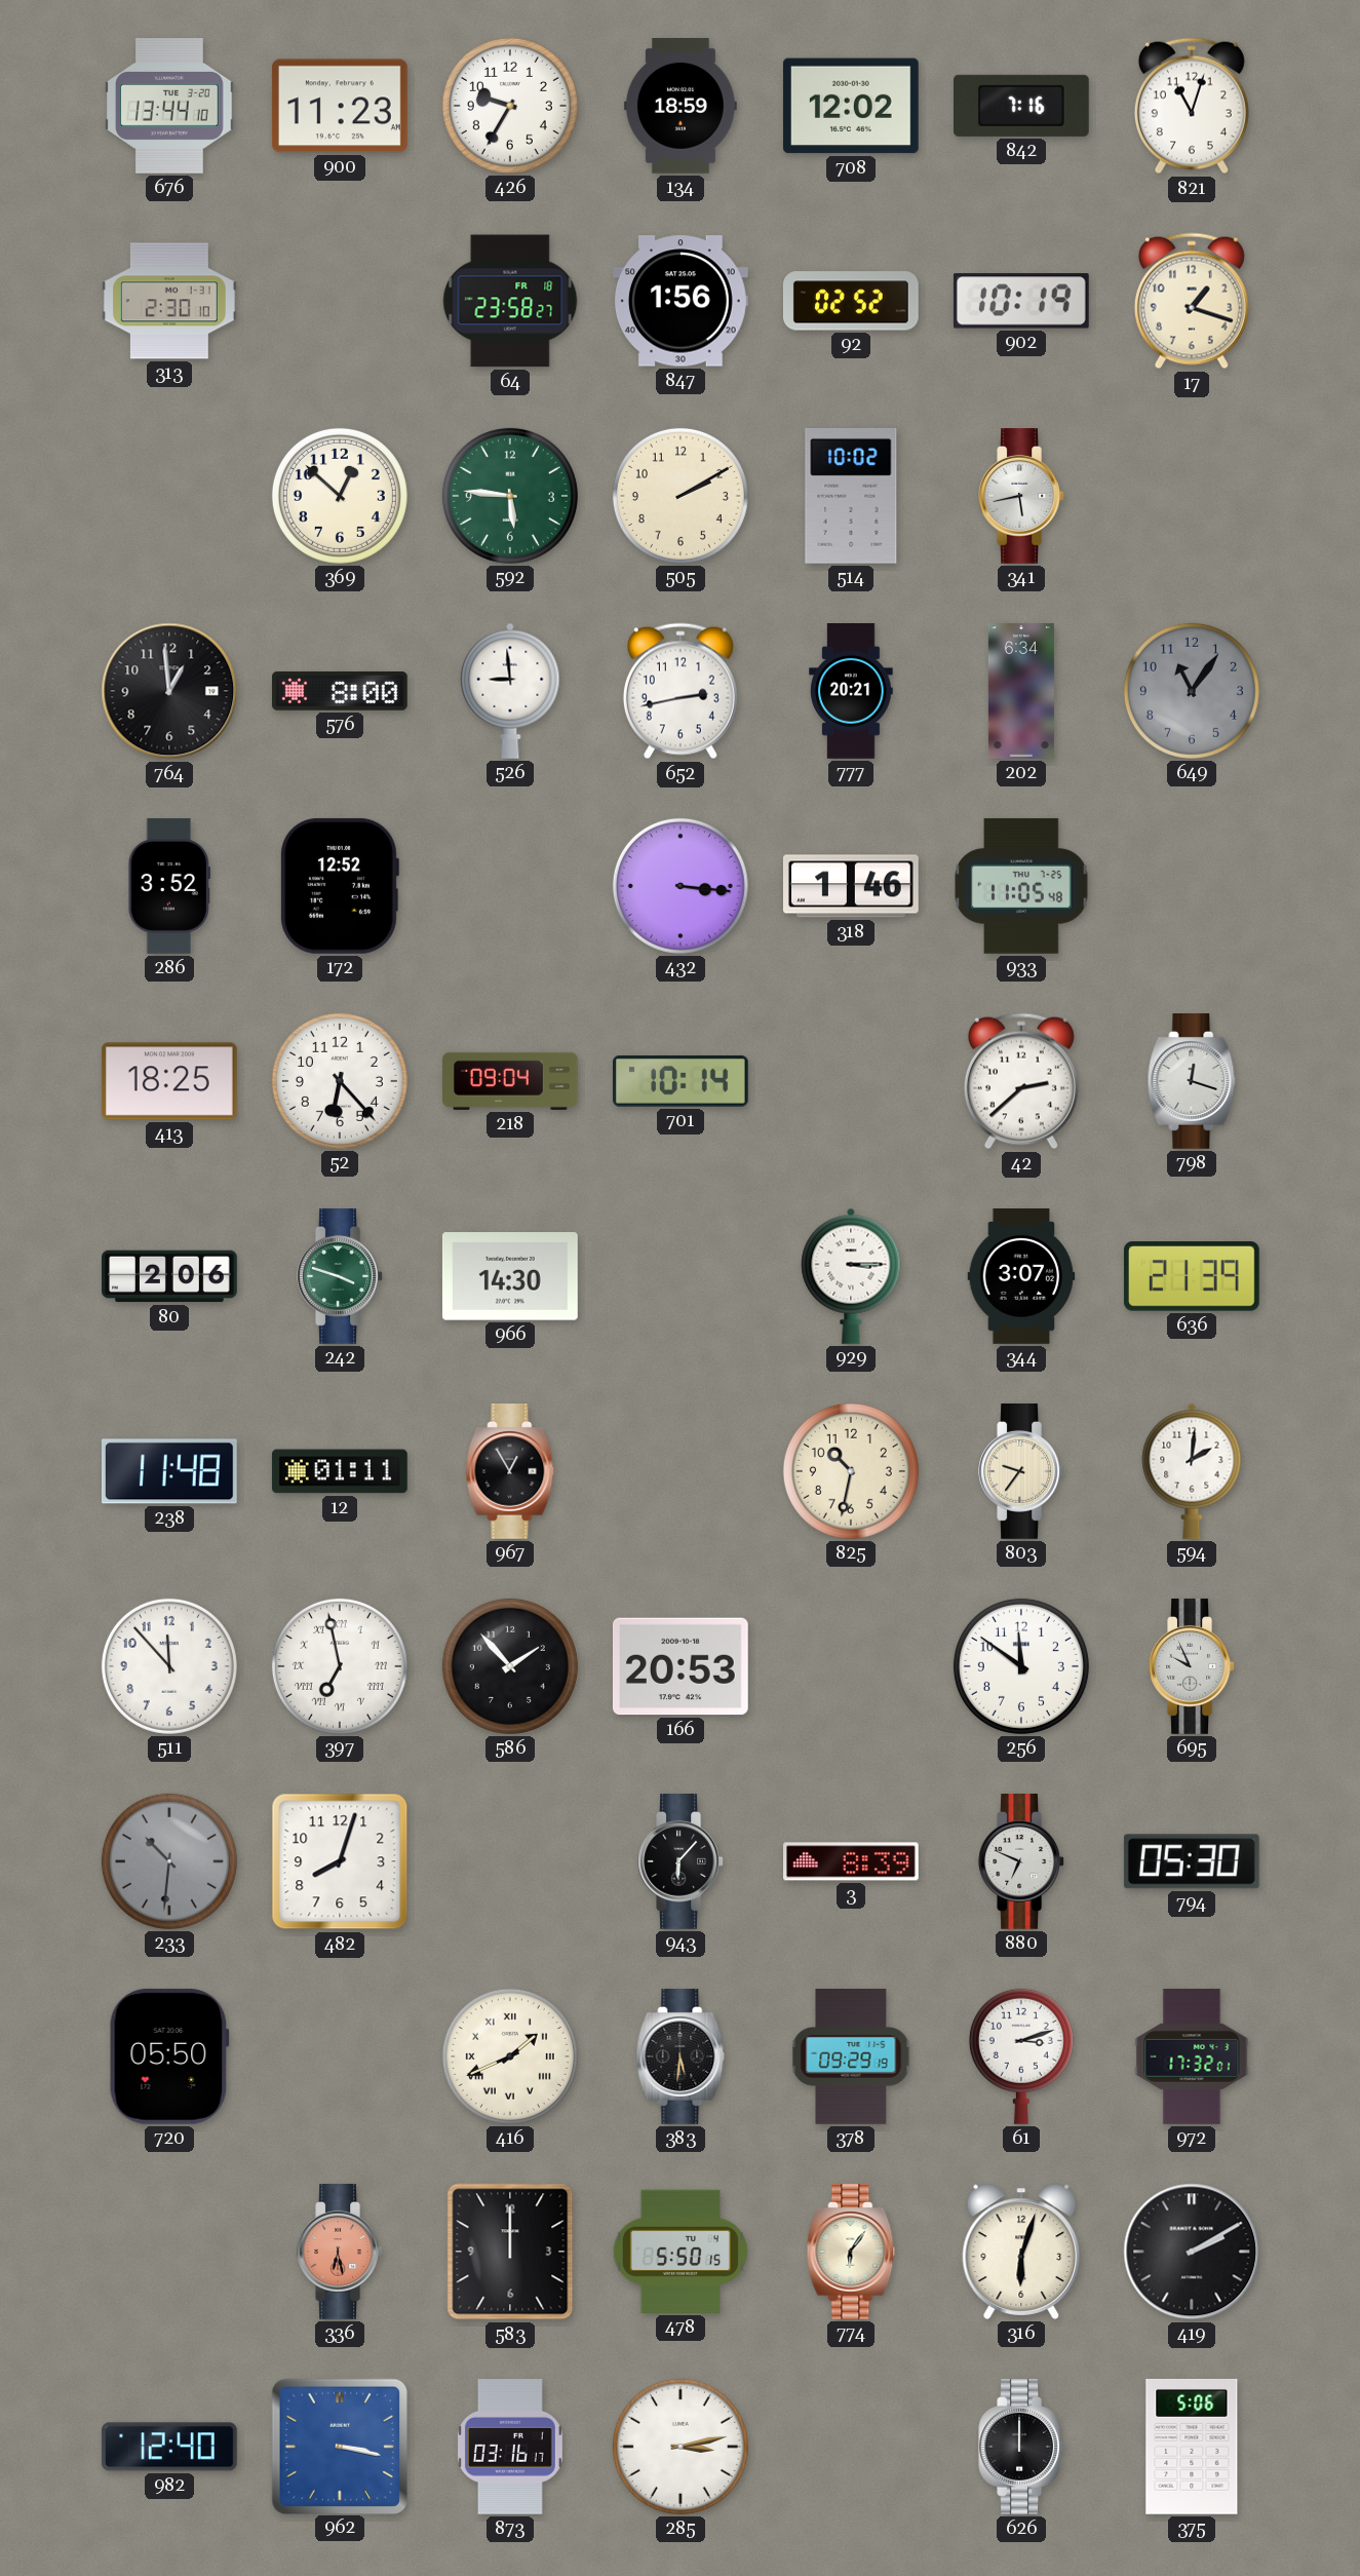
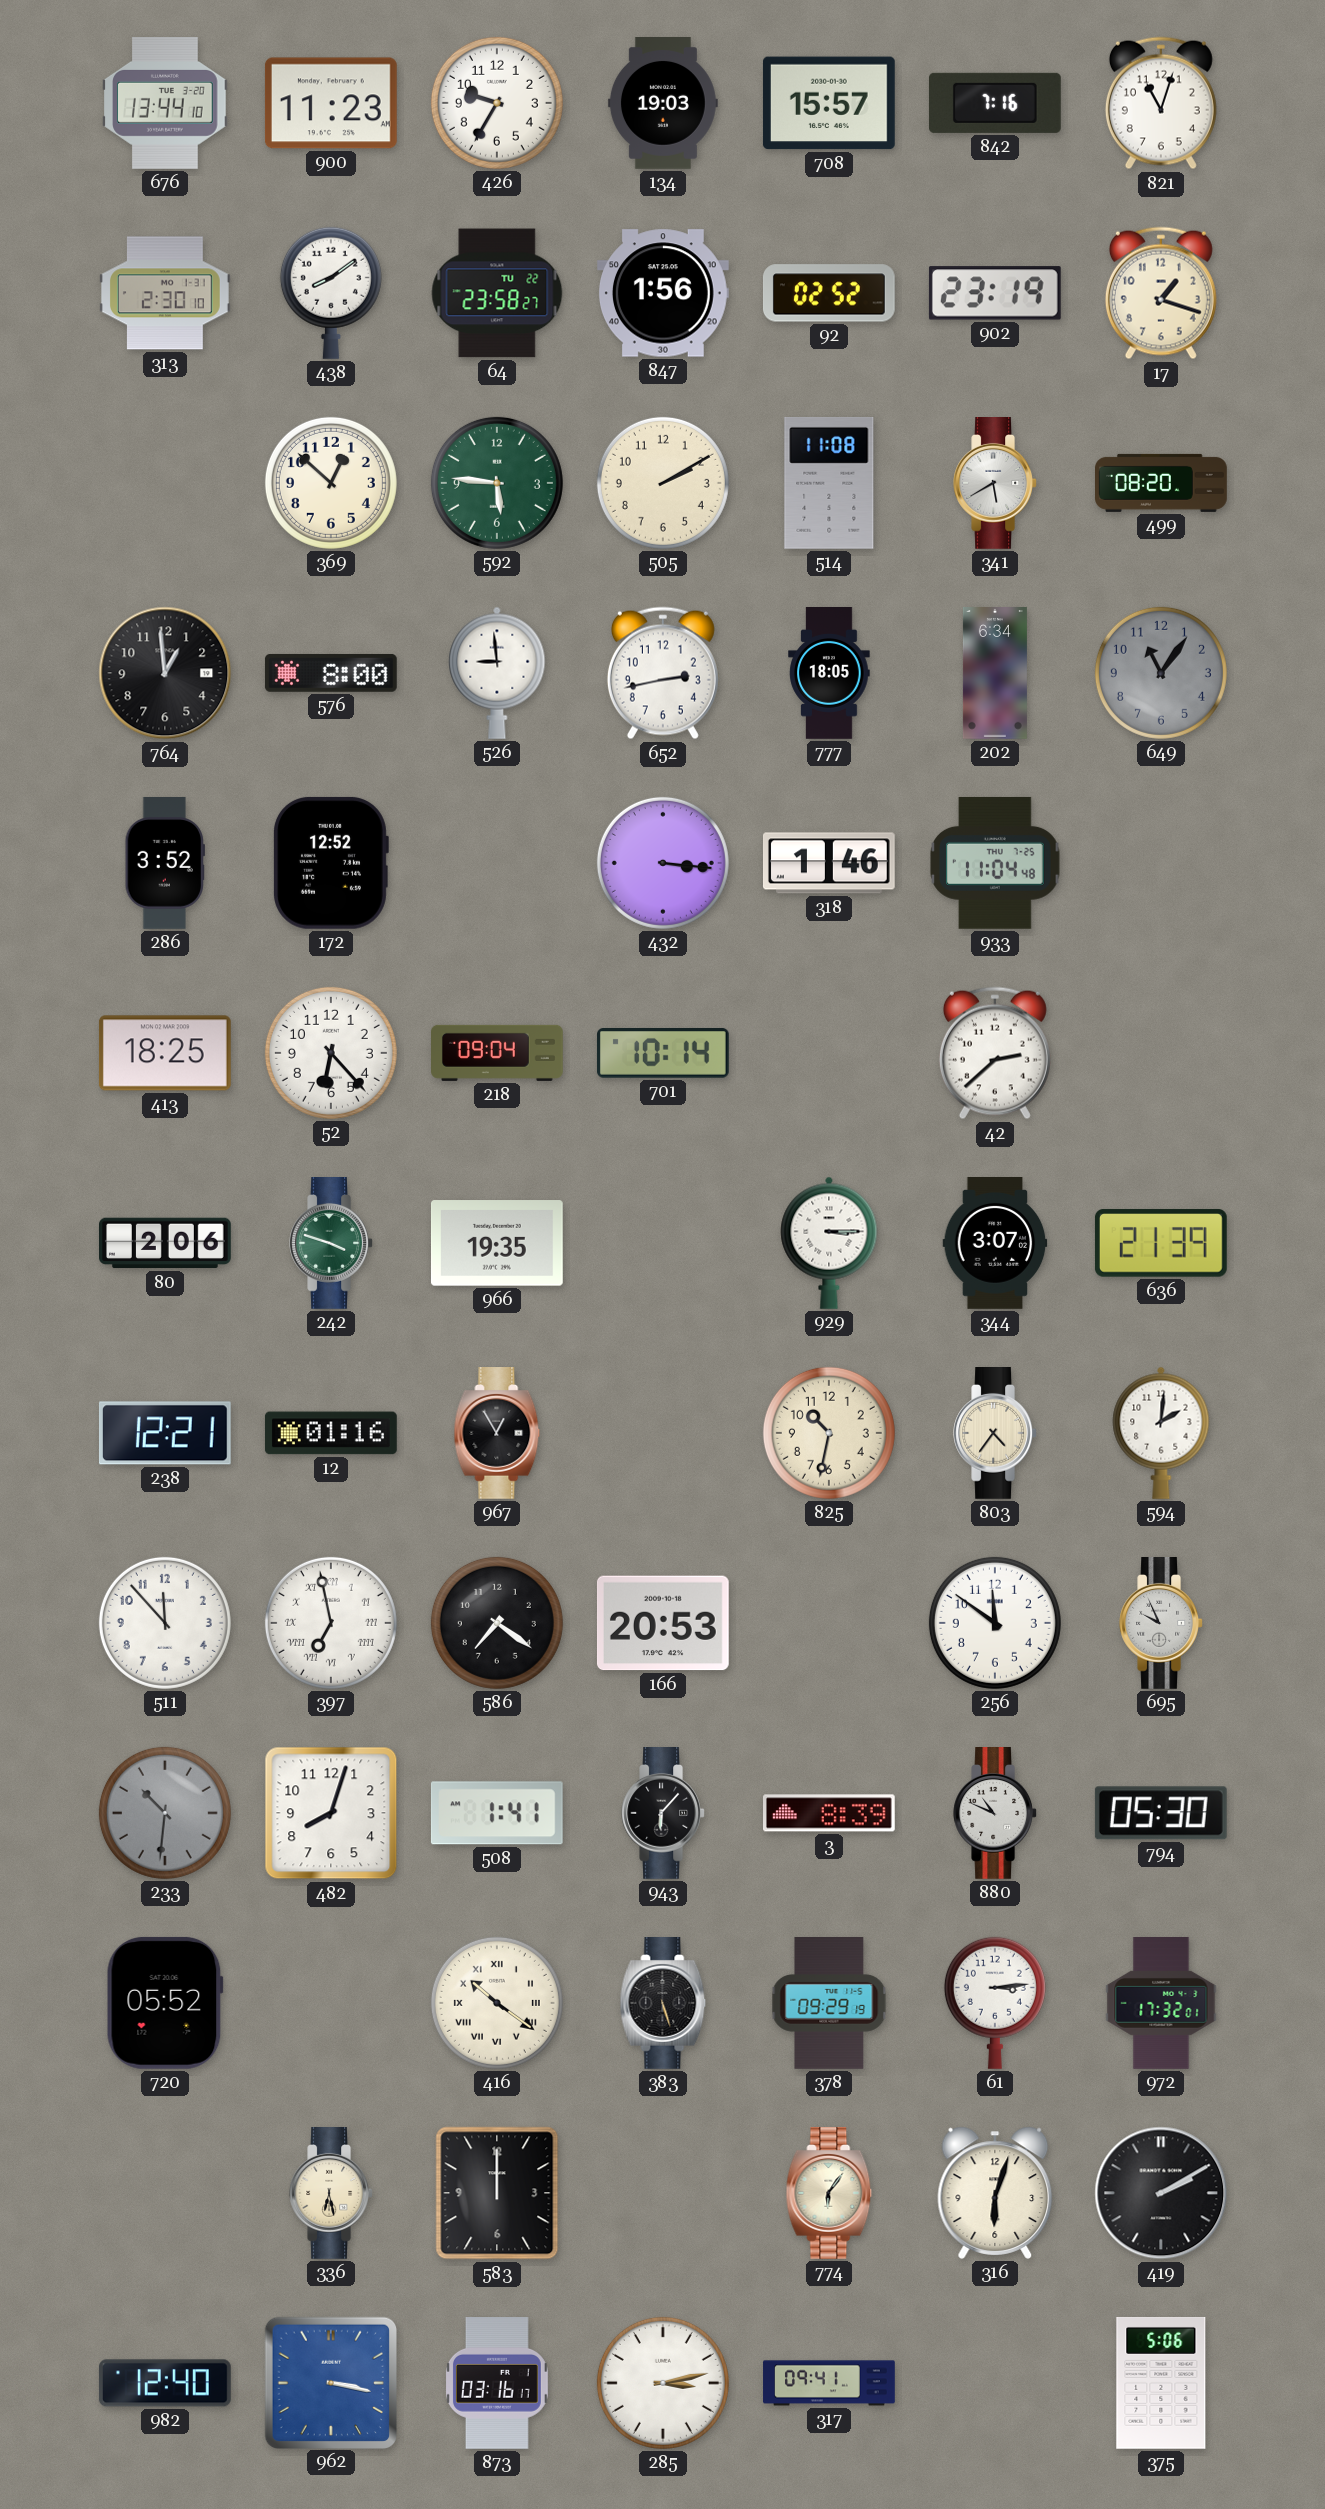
134: 18:59 -> 19:03 (663, 104)
708: 12:02 -> 15:57 (829, 103)
438: none -> 8:09 (331, 293)
64 date: FR 18 -> TU 22 (497, 293)
902: 10:19 -> 23:19 (995, 293)
514: 10:02 -> 11:08 (829, 483)
341: 5:43 -> 5:40 (995, 484)
499: none -> 08:20 (1162, 483)
777: 20:21 -> 18:05 (829, 674)
933: 11:05 -> 11:04 (995, 863)
798: 12:18 -> none (1192, 1082)
966: 14:30 -> 19:35 (497, 1243)
238: 11:48 -> 12:21 (165, 1433)
12: 01:11 -> 01:16 (331, 1433)
803: 9:36 -> 4:36 (995, 1434)
586: 1:53 -> 7:21 (497, 1623)
508: none -> 1:41 (497, 1813)
880: 6:49 -> 10:49 (995, 1814)
720: 05:50 -> 05:52 (165, 2003)
416: 1:41 -> 10:21 (497, 2003)
383: 5:31 -> 5:27 (663, 2004)
61: 3:12 -> 3:14 (995, 2003)
336 dial: salmon -> cream (331, 2194)
478: 5:50 -> none (681, 2252)
317: none -> 09:41 (829, 2383)
626: 12:00 -> none (1021, 2448)
